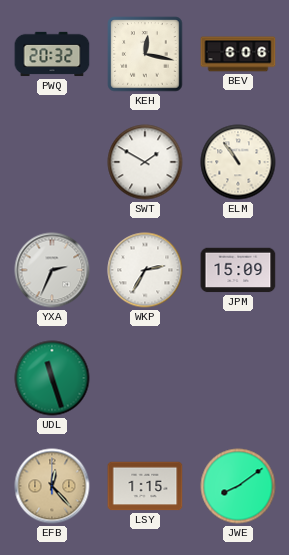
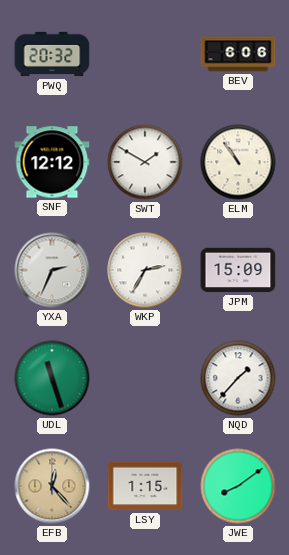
KEH: 12:17 -> none (145, 54)
SNF: none -> 12:12 (52, 162)
NQD: none -> 1:37 (238, 378)
